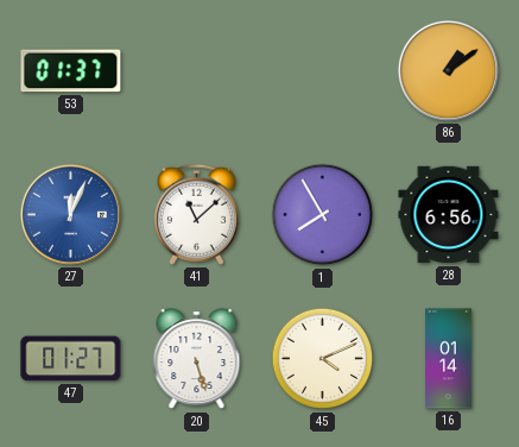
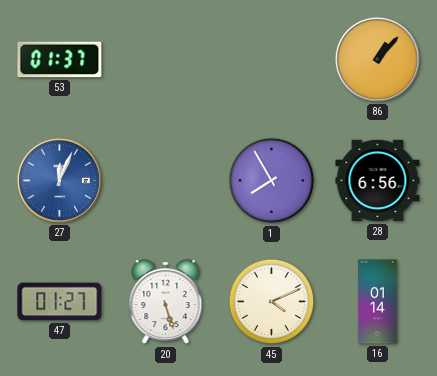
86: 1:09 -> 1:07 (377, 59)
41: 11:08 -> none (196, 214)
